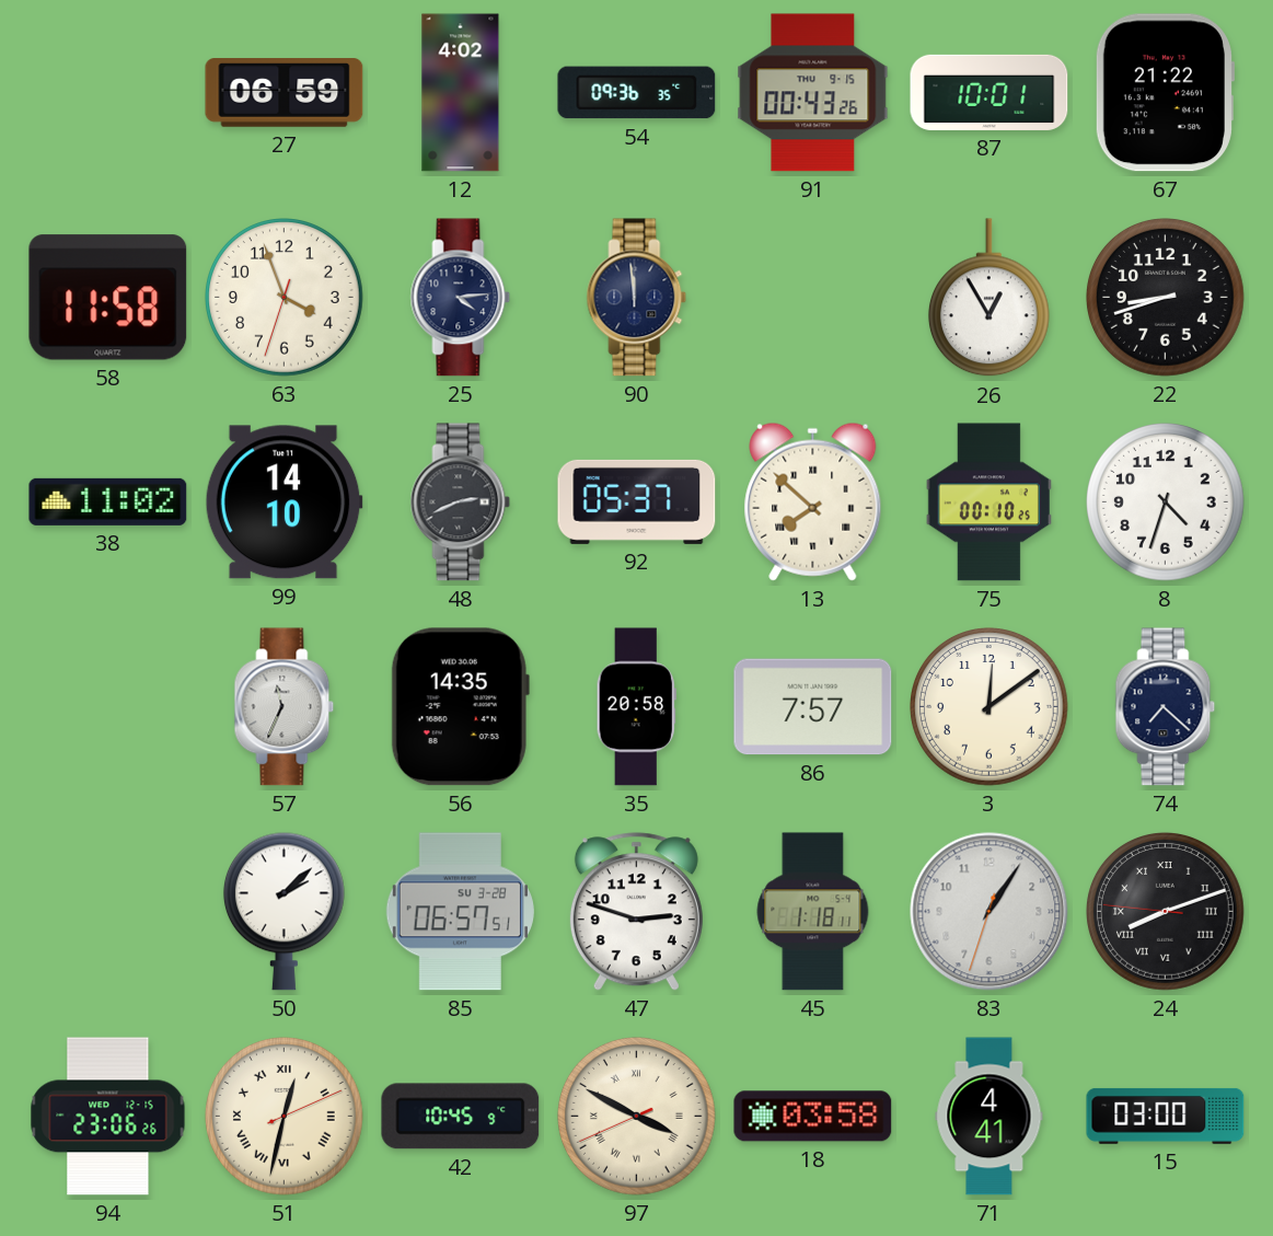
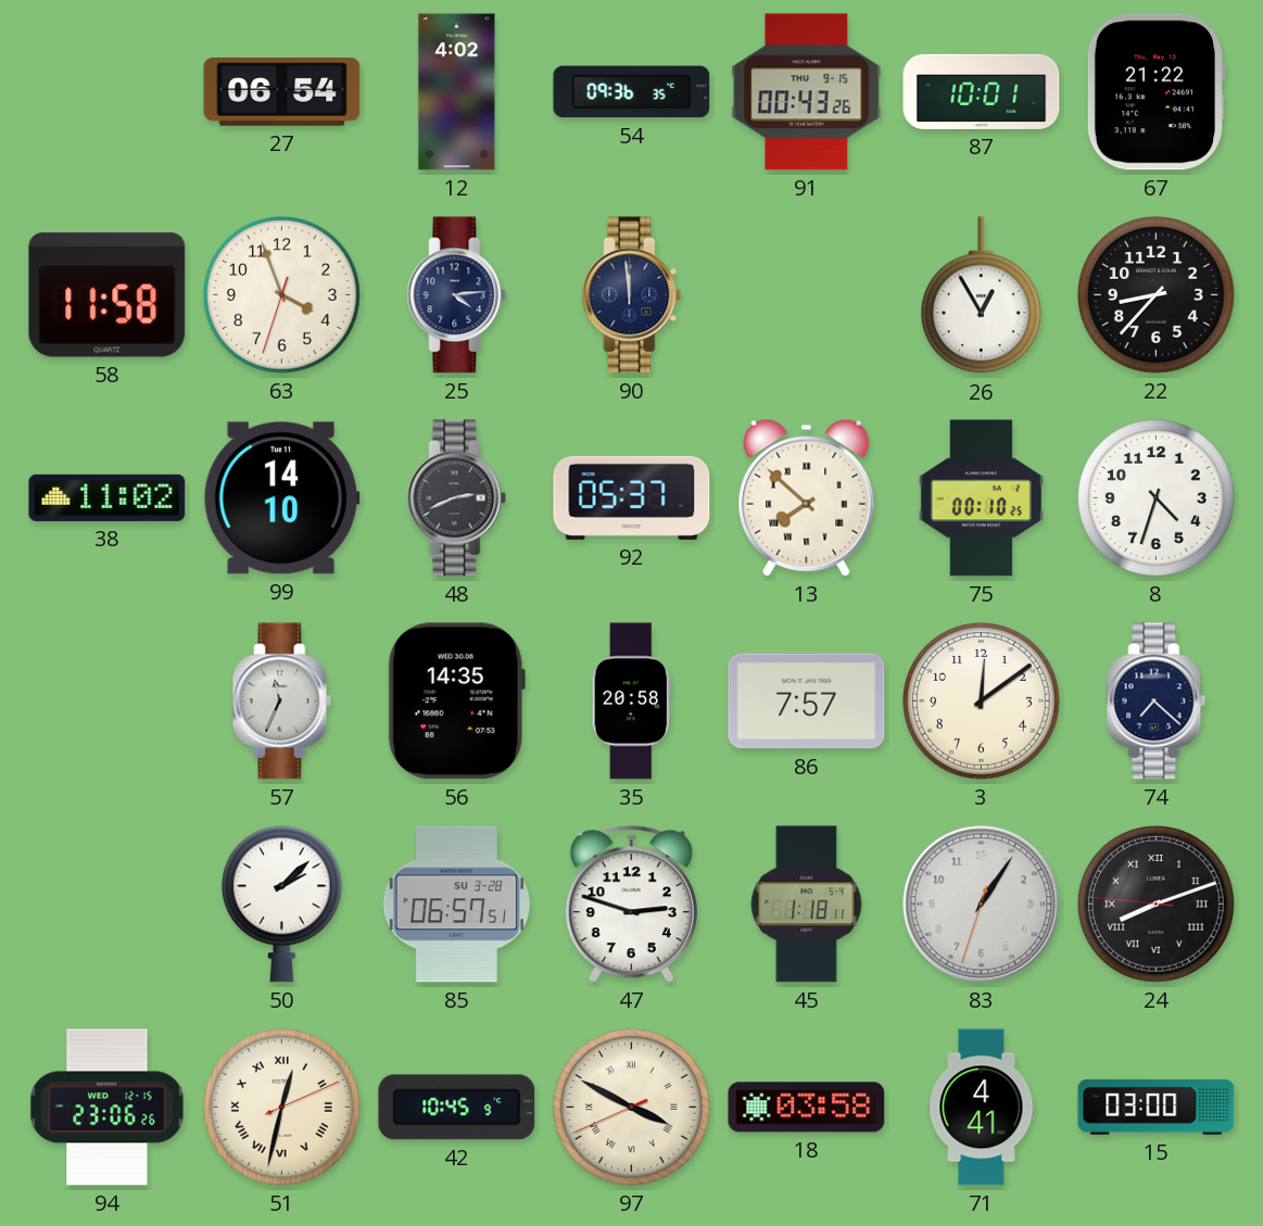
27: 06:59 -> 06:54 (282, 92)
22: 8:42 -> 8:37 (1157, 295)
